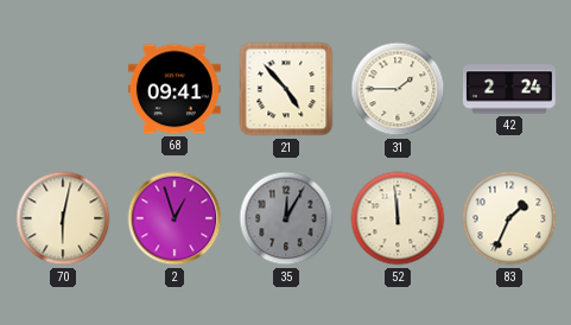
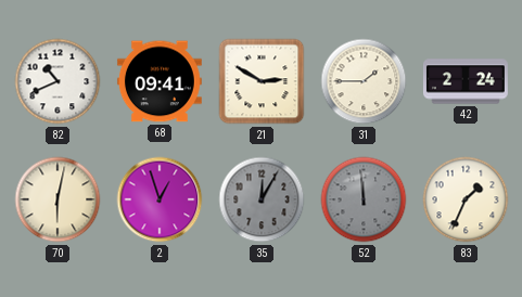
82: none -> 10:41 (58, 81)
21: 4:53 -> 2:50 (262, 81)
52 dial: cream -> grey (364, 199)
